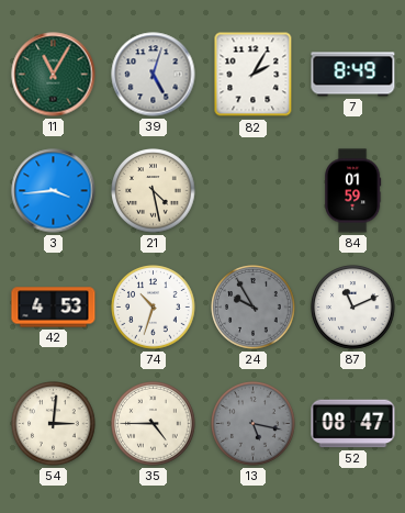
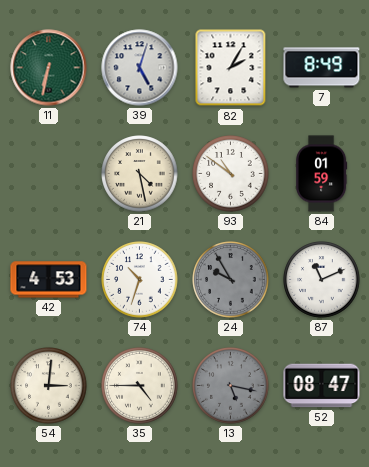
11: 11:05 -> 6:32 (49, 68)
3: 3:44 -> none (54, 191)
93: none -> 10:51 (231, 174)
